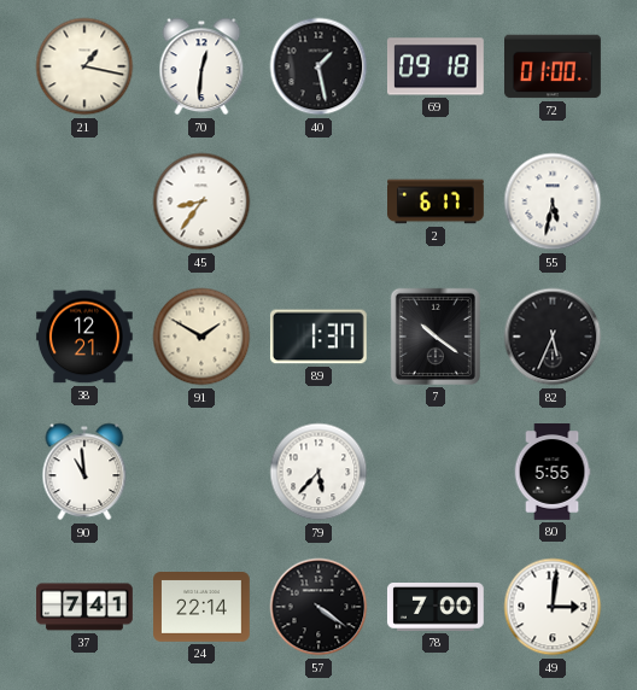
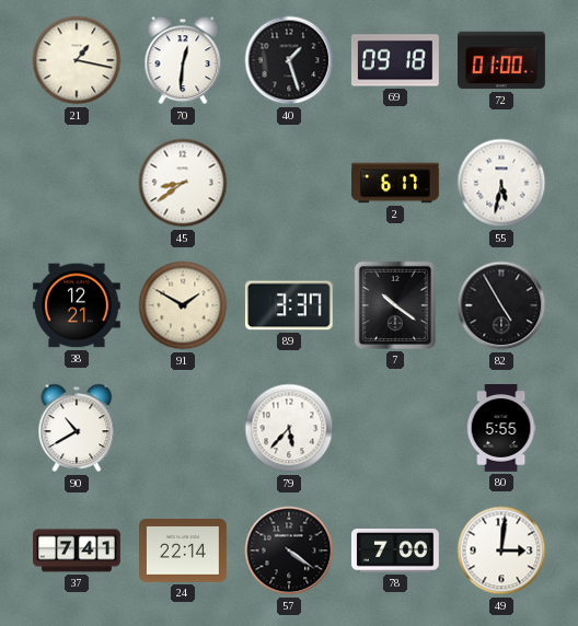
40: 1:28 -> 1:27 (289, 60)
45: 8:36 -> 8:39 (183, 183)
89: 1:37 -> 3:37 (289, 305)
82: 5:34 -> 4:55 (501, 305)
90: 10:59 -> 10:40 (77, 428)
